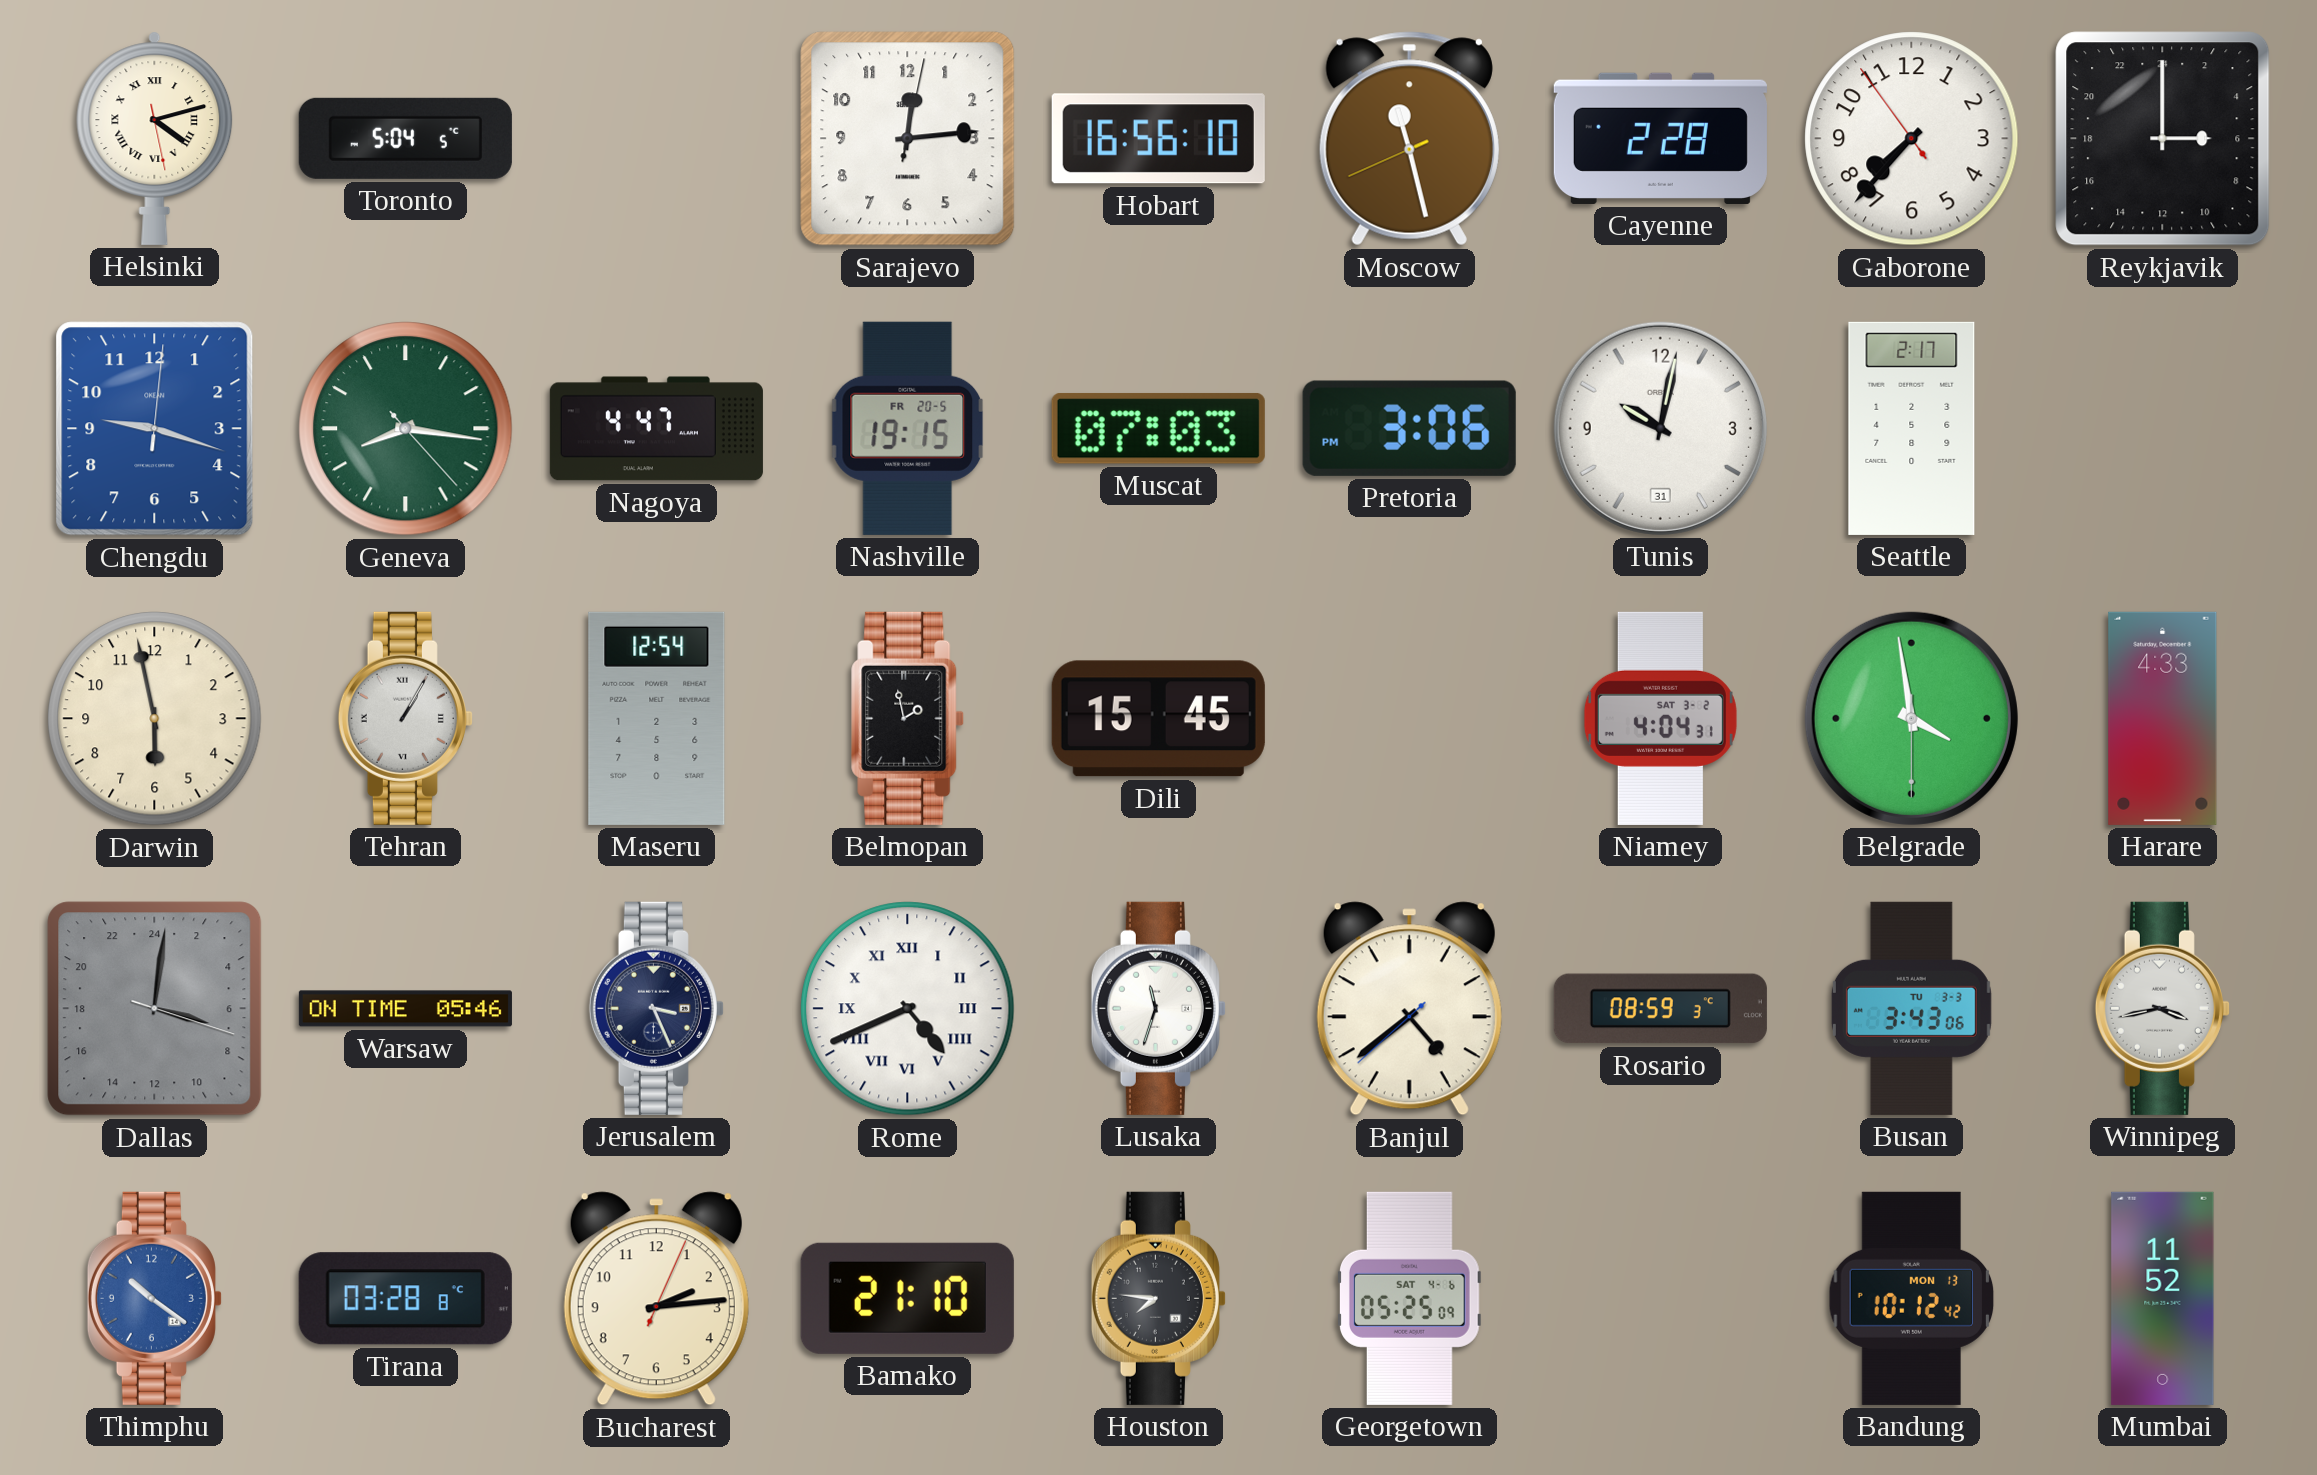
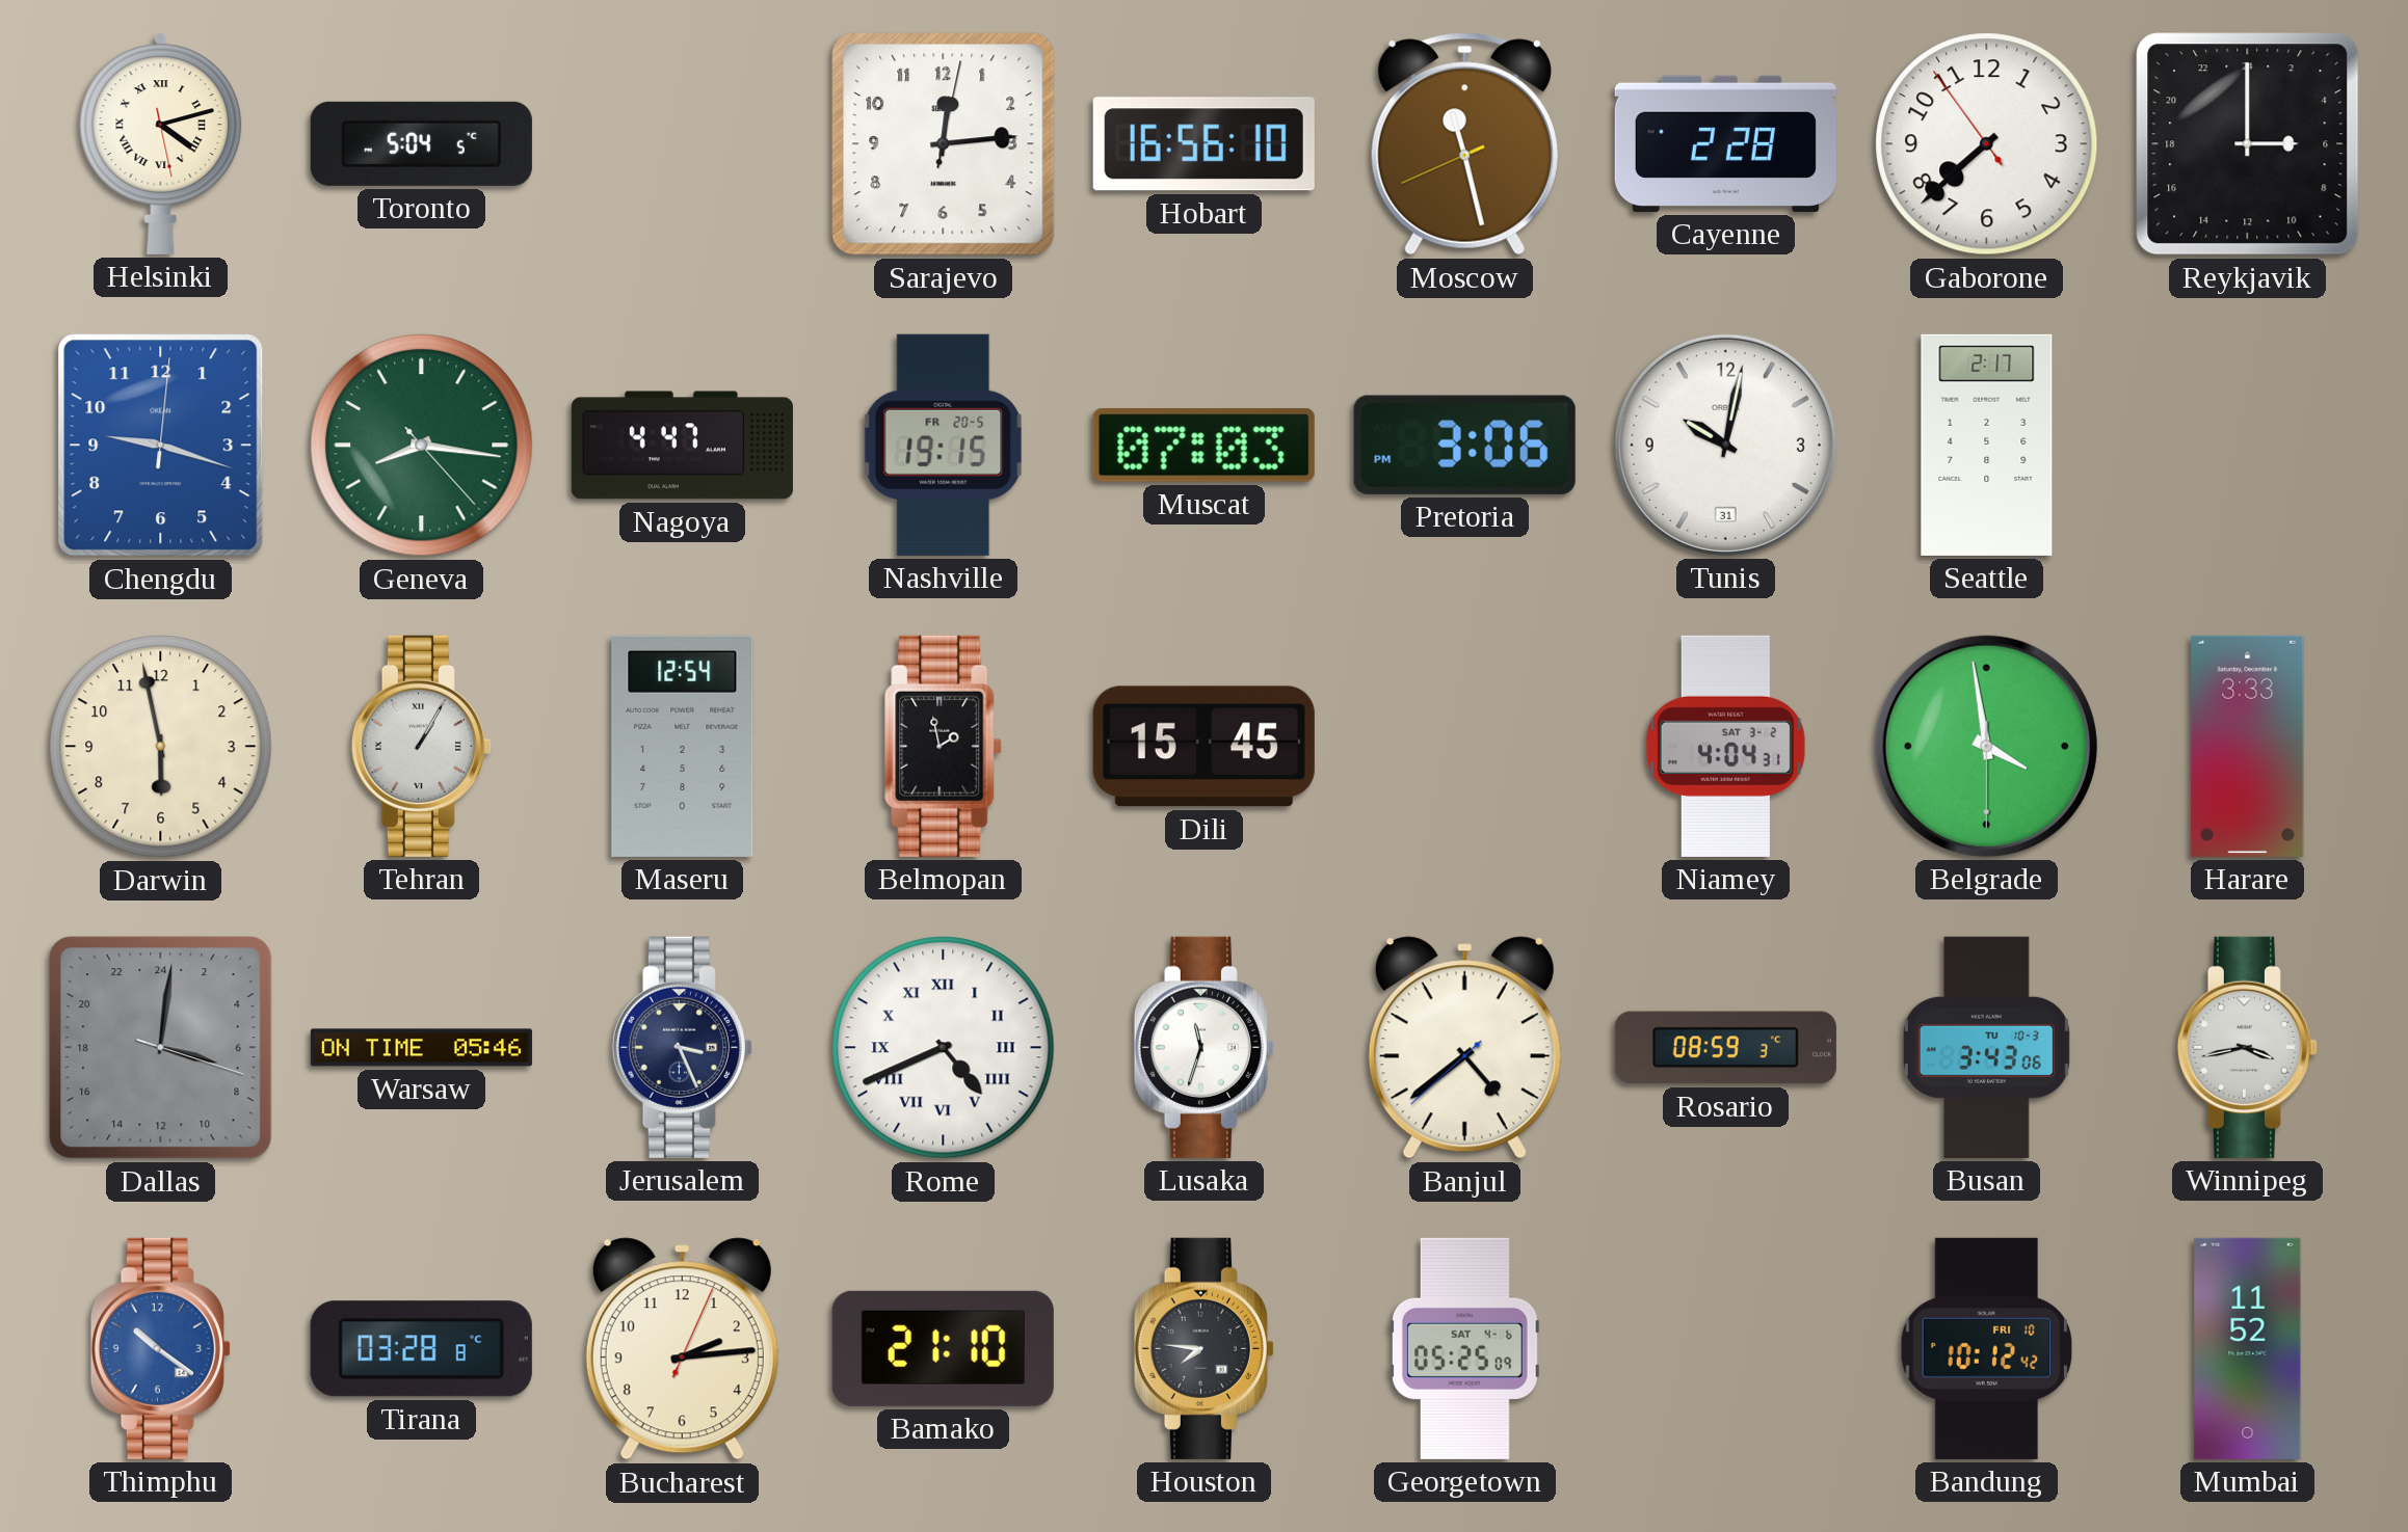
Gaborone: 7:36 -> 7:37 (1987, 144)
Harare: 4:33 -> 3:33 (2248, 746)
Busan date: TU 3-3 -> TU 10-3 (1986, 1047)
Bandung date: MON 13 -> FRI 10 (1987, 1348)
